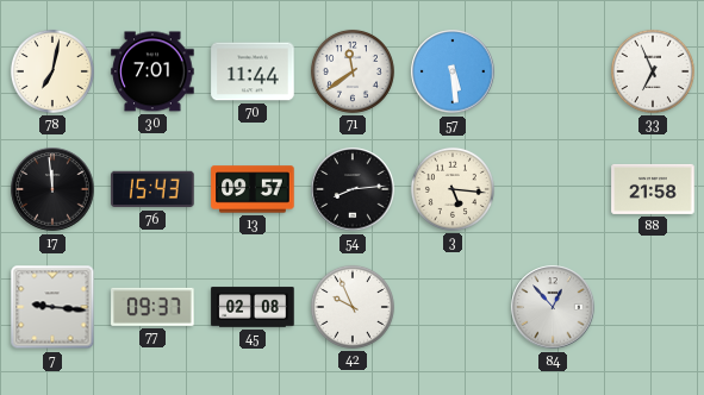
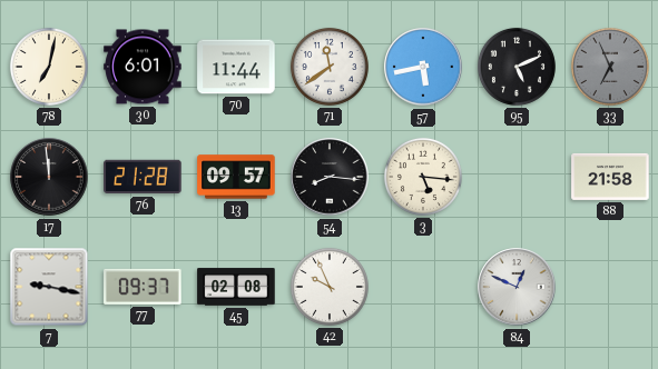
30: 7:01 -> 6:01 (143, 67)
57: 5:29 -> 5:43 (423, 67)
95: none -> 5:11 (517, 67)
33 dial: white -> grey (610, 67)
76: 15:43 -> 21:28 (143, 177)
54: 8:14 -> 8:16 (330, 177)
7: 9:16 -> 9:17 (49, 287)
84: 12:53 -> 12:49 (517, 287)
